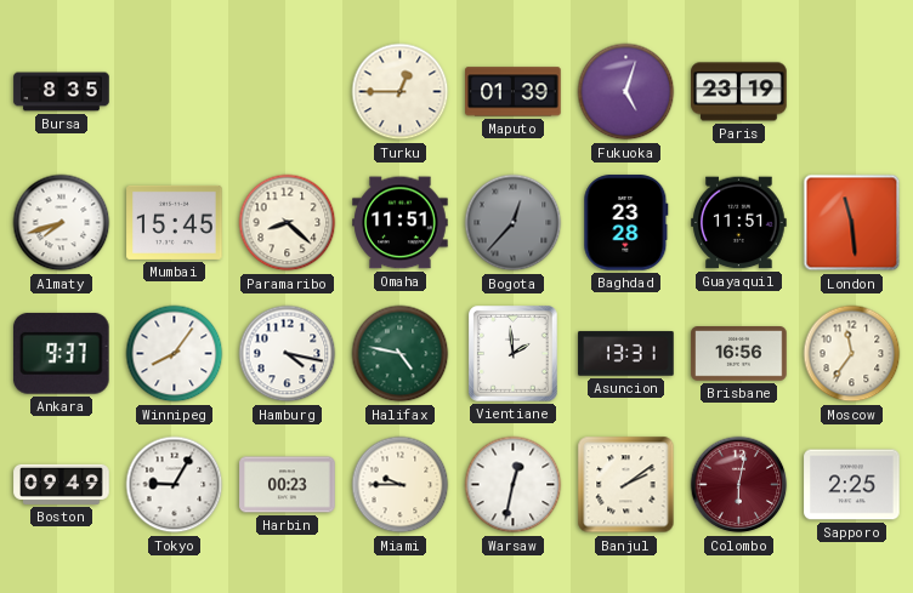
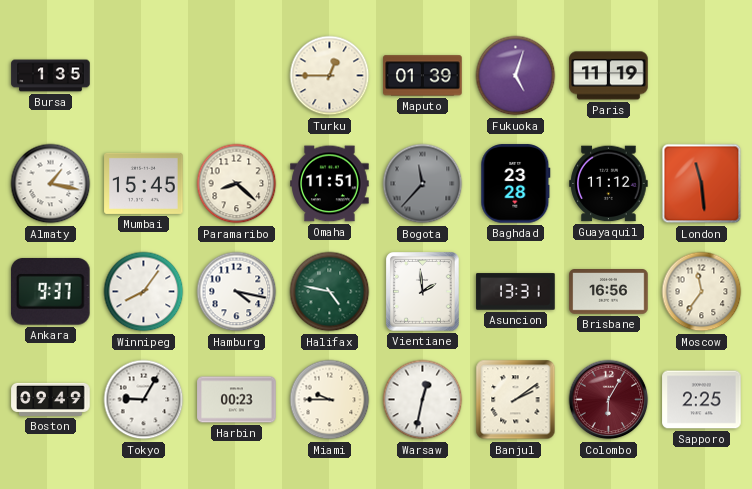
Bursa: 8:35 -> 1:35 (51, 76)
Paris: 23:19 -> 11:19 (609, 76)
Almaty: 7:42 -> 1:17 (51, 184)
Bogota: 12:37 -> 11:37 (423, 184)
Guayaquil: 11:51 -> 11:12 (609, 184)
Colombo: 6:02 -> 6:05 (609, 400)
